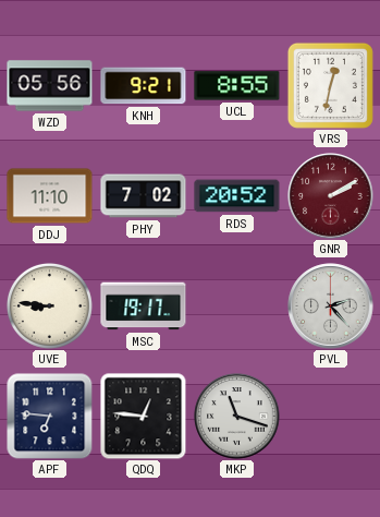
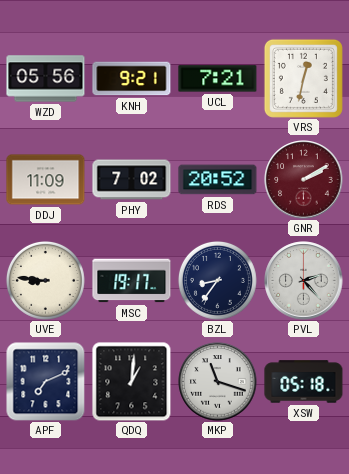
UCL: 8:55 -> 7:21 (218, 79)
DDJ: 11:10 -> 11:09 (46, 180)
BZL: none -> 8:36 (217, 280)
APF: 6:46 -> 7:11 (45, 381)
QDQ: 12:46 -> 1:01 (132, 382)
XSW: none -> 05:18 (304, 382)
